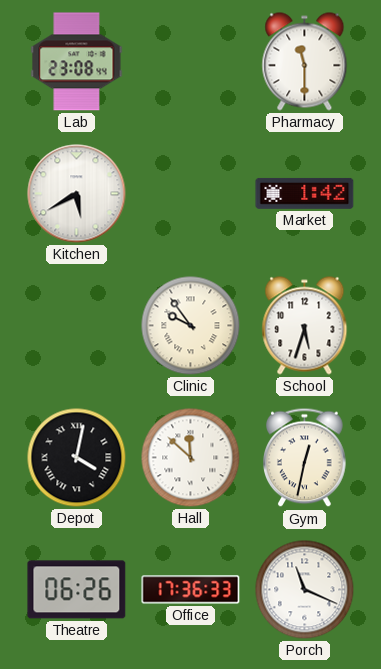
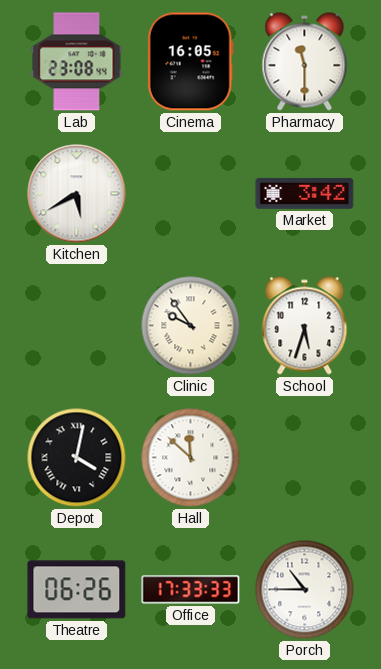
Cinema: none -> 16:05 (190, 62)
Market: 1:42 -> 3:42 (305, 193)
Gym: 12:32 -> none (305, 458)
Office: 17:36 -> 17:33 (191, 590)
Porch: 11:19 -> 10:45 (305, 590)
